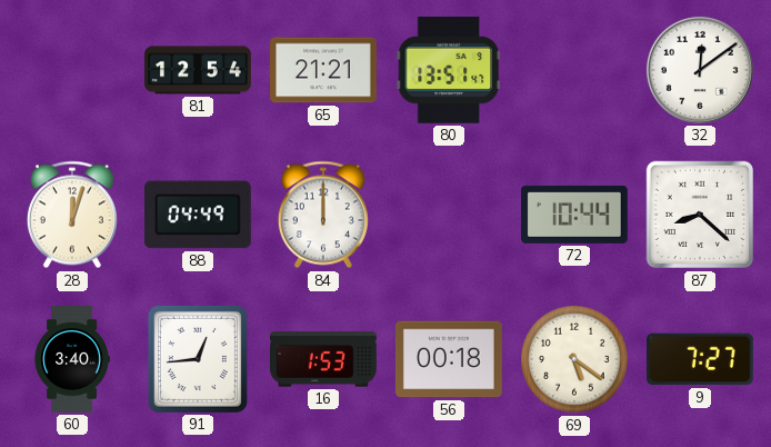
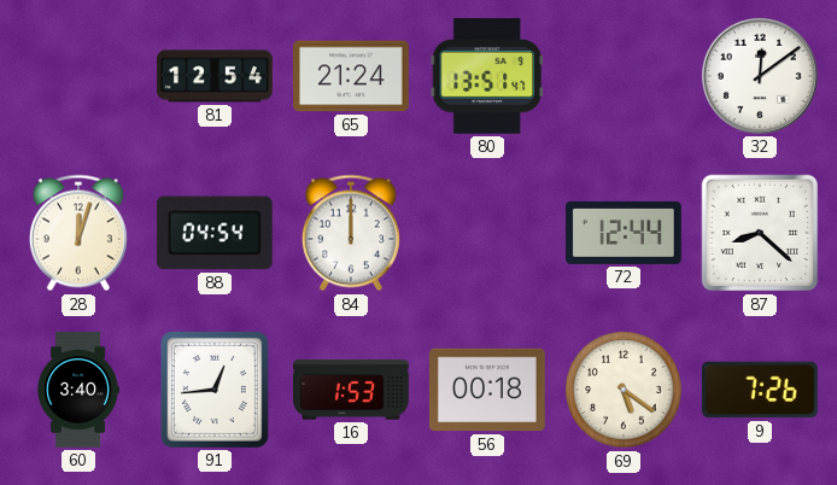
65: 21:21 -> 21:24 (352, 76)
88: 04:49 -> 04:54 (215, 233)
72: 10:44 -> 12:44 (624, 233)
9: 7:27 -> 7:26 (760, 390)
